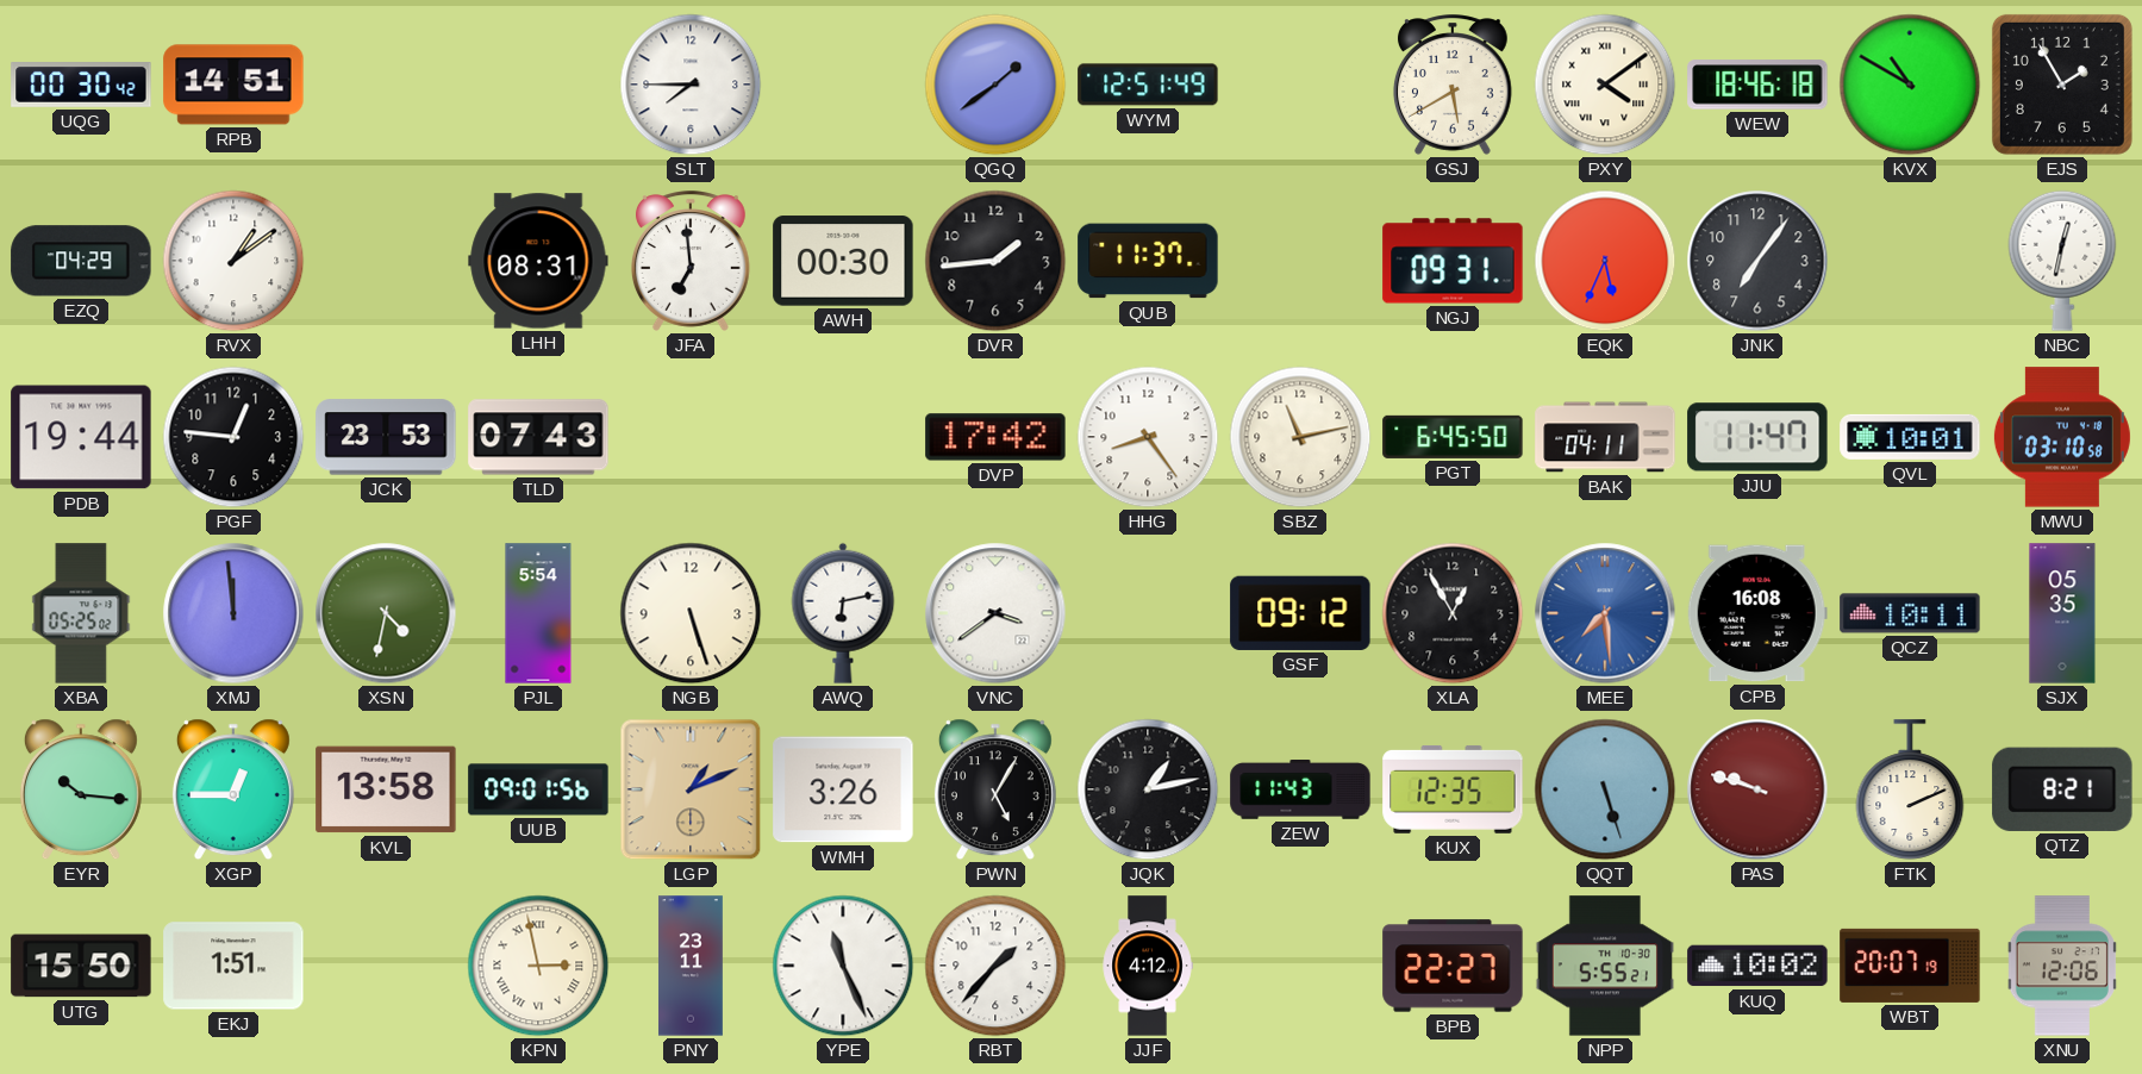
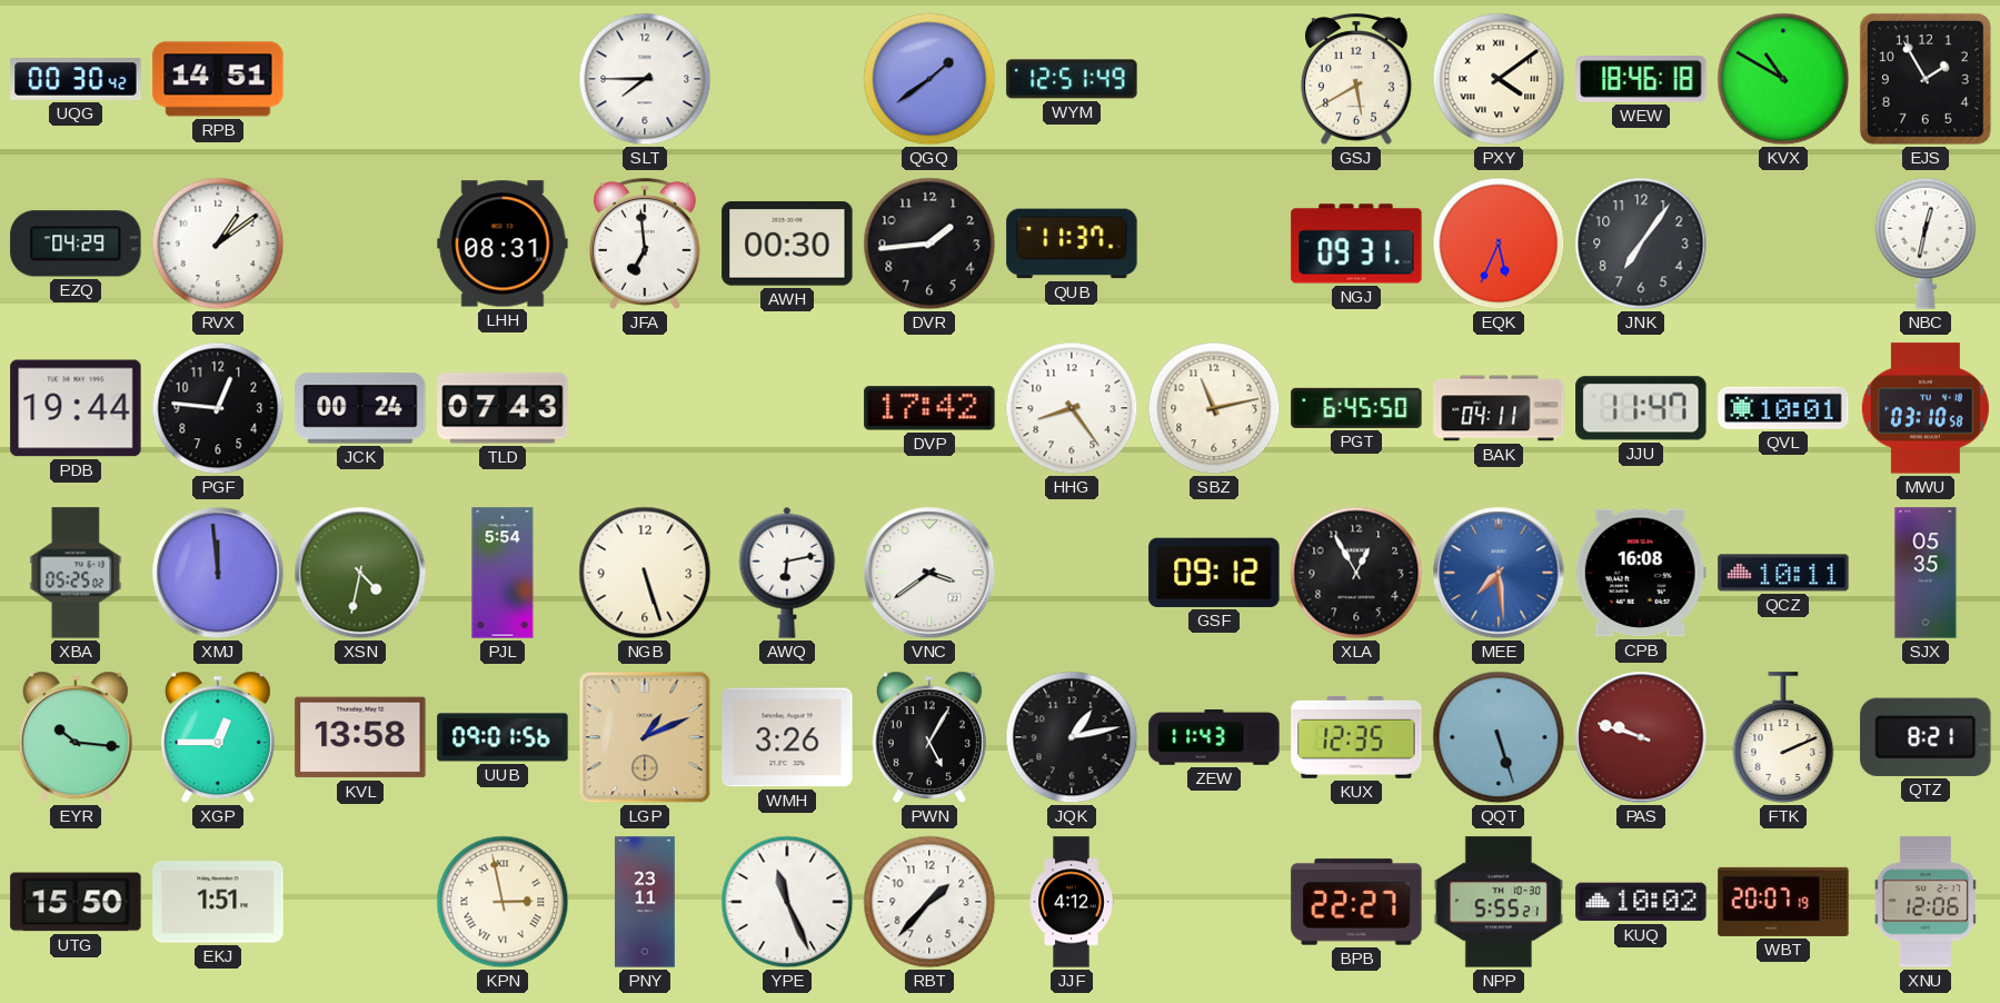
JCK: 23:53 -> 00:24 (360, 408)
